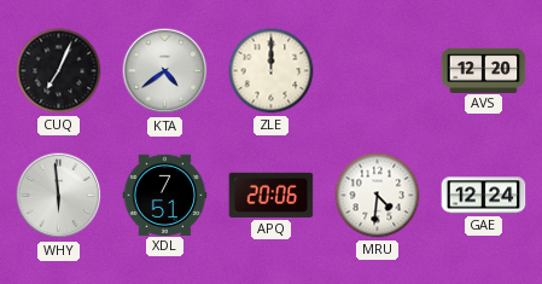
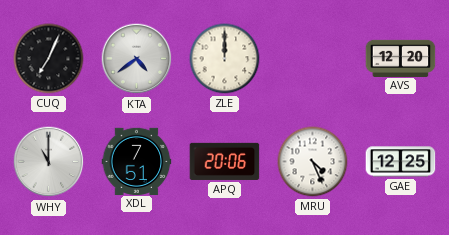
WHY: 5:59 -> 11:00 (49, 162)
MRU: 4:31 -> 4:26 (313, 162)
GAE: 12:24 -> 12:25 (401, 162)
